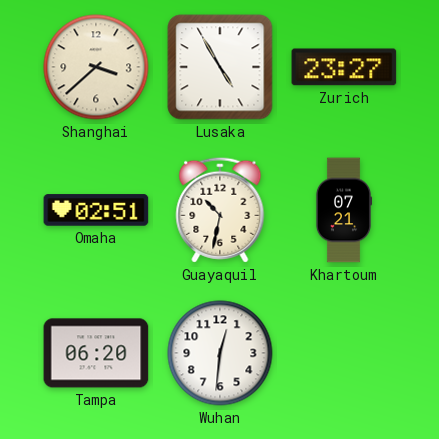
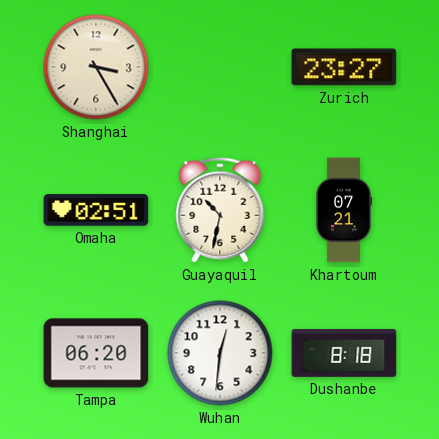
Shanghai: 3:38 -> 3:25 (96, 67)
Lusaka: 4:55 -> none (220, 67)
Dushanbe: none -> 8:18 (344, 354)
